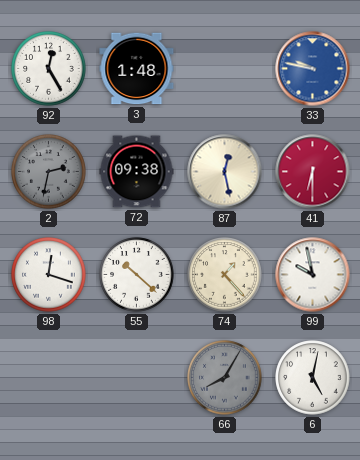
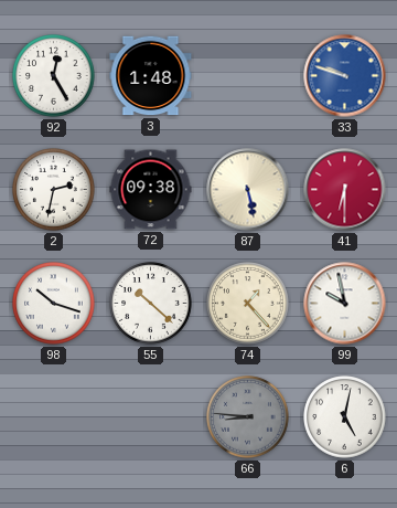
33: 9:47 -> 9:48 (345, 76)
2 dial: grey -> white (54, 190)
87: 12:28 -> 5:28 (248, 190)
98: 12:18 -> 10:18 (54, 304)
66: 8:05 -> 8:46 (248, 417)
